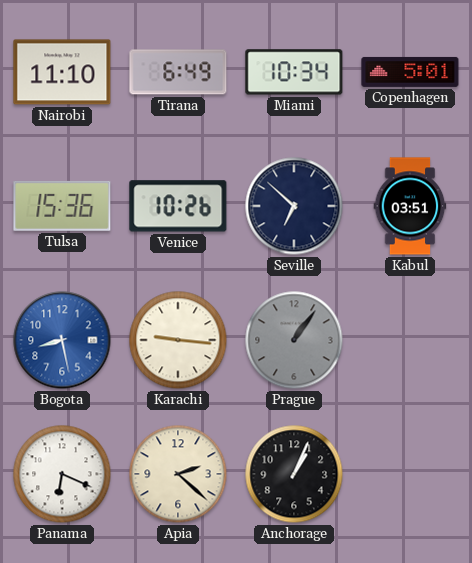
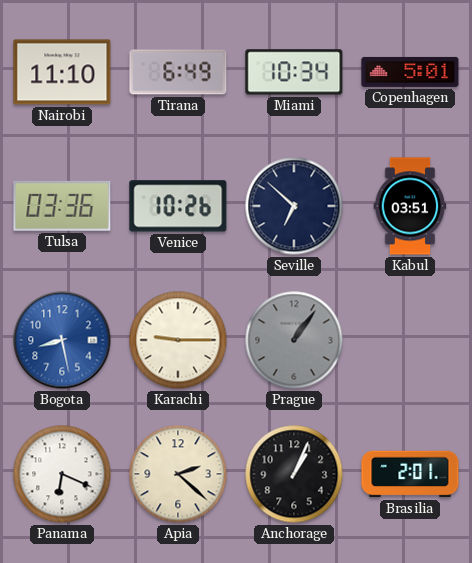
Tulsa: 15:36 -> 03:36 (62, 206)
Karachi: 9:16 -> 9:15 (178, 340)
Brasilia: none -> 2:01 (410, 474)
